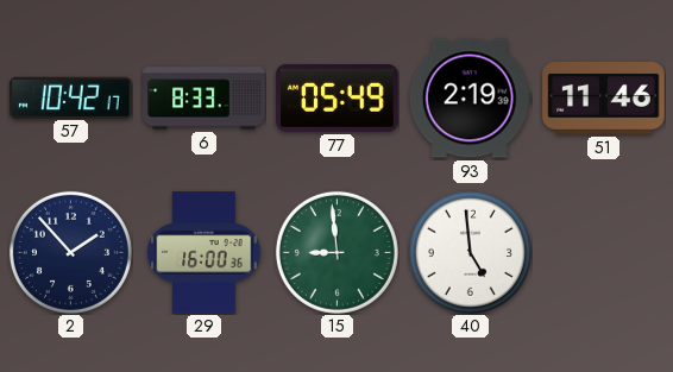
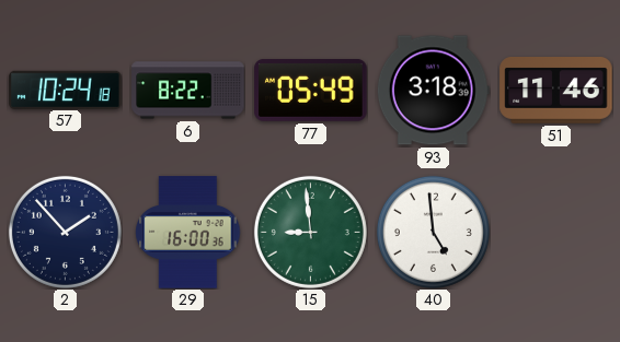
57: 10:42 -> 10:24 (66, 90)
6: 8:33 -> 8:22 (188, 91)
93: 2:19 -> 3:18 (433, 91)
